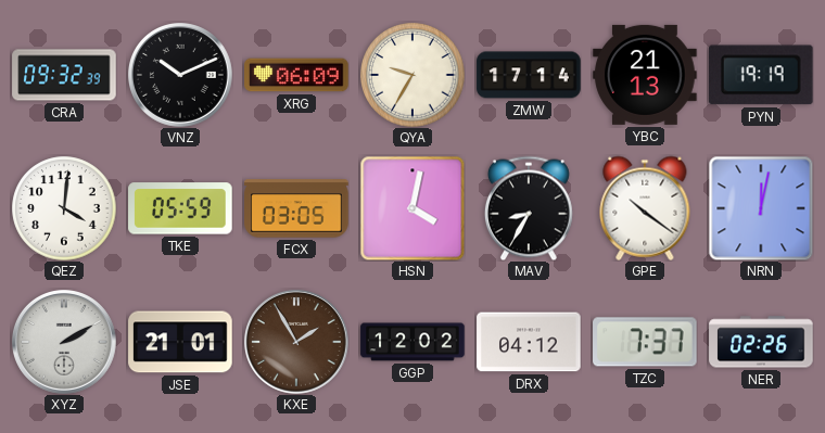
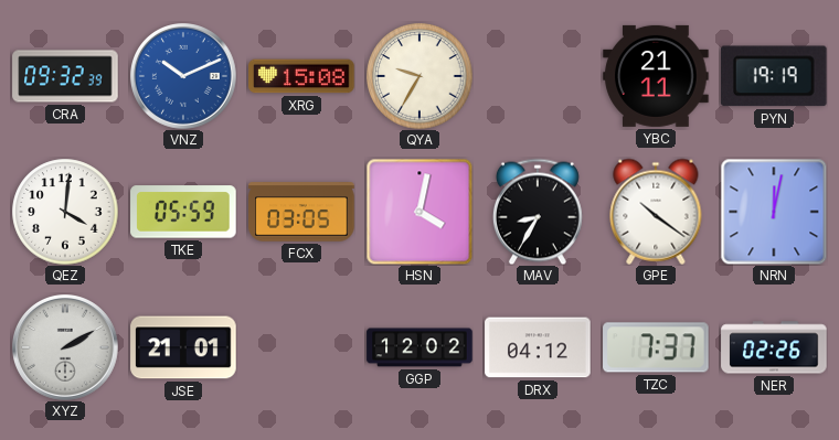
VNZ dial: black -> blue (184, 77)
XRG: 06:09 -> 15:08 (301, 76)
ZMW: 17:14 -> none (529, 75)
YBC: 21:13 -> 21:11 (656, 76)
KXE: 1:55 -> none (297, 343)
